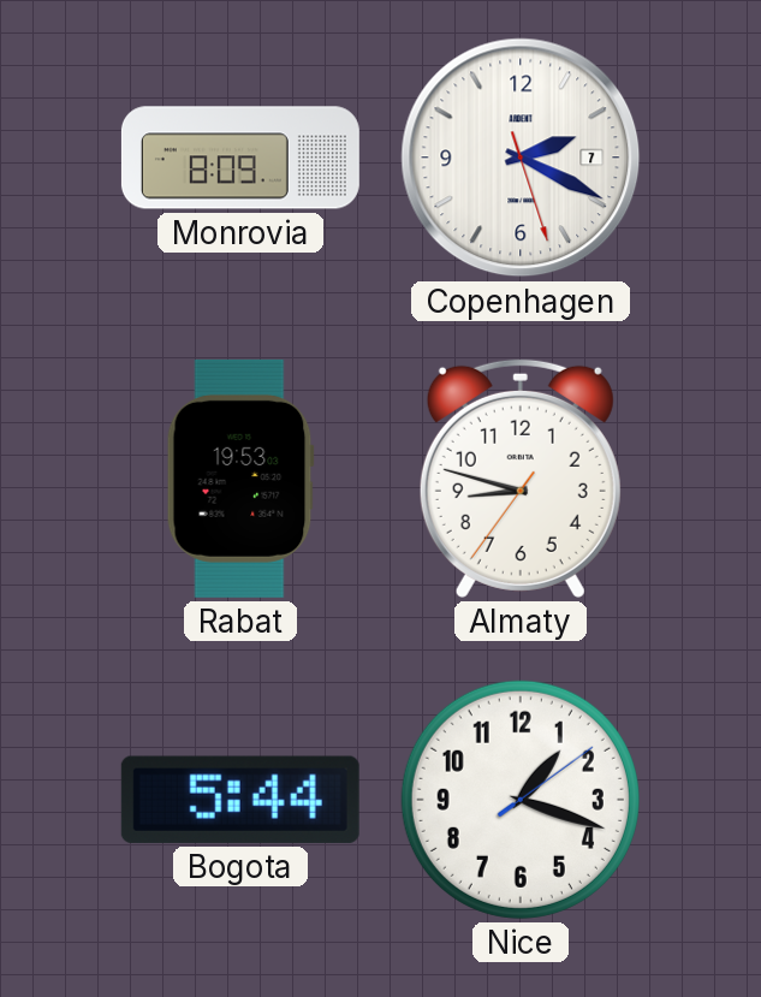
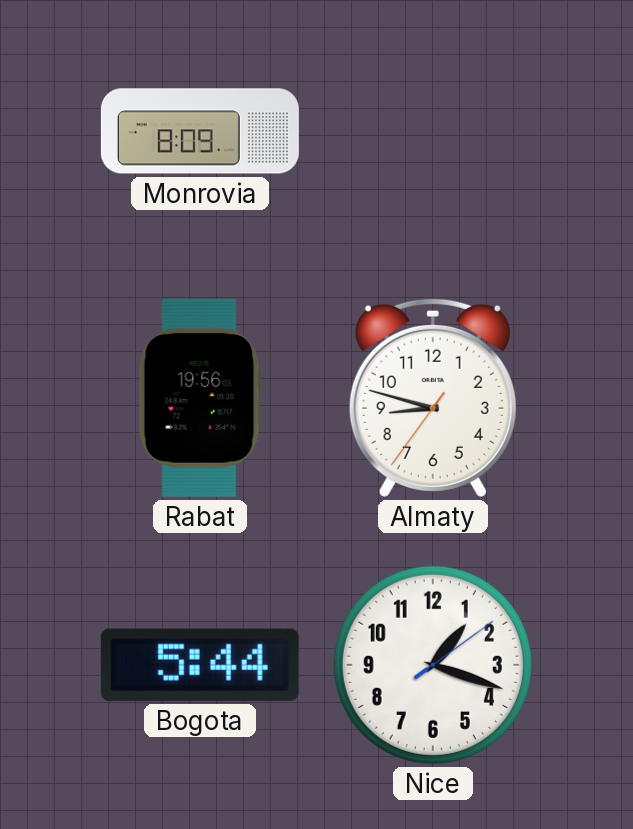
Copenhagen: 2:19 -> none (521, 158)
Rabat: 19:53 -> 19:56 (200, 398)
